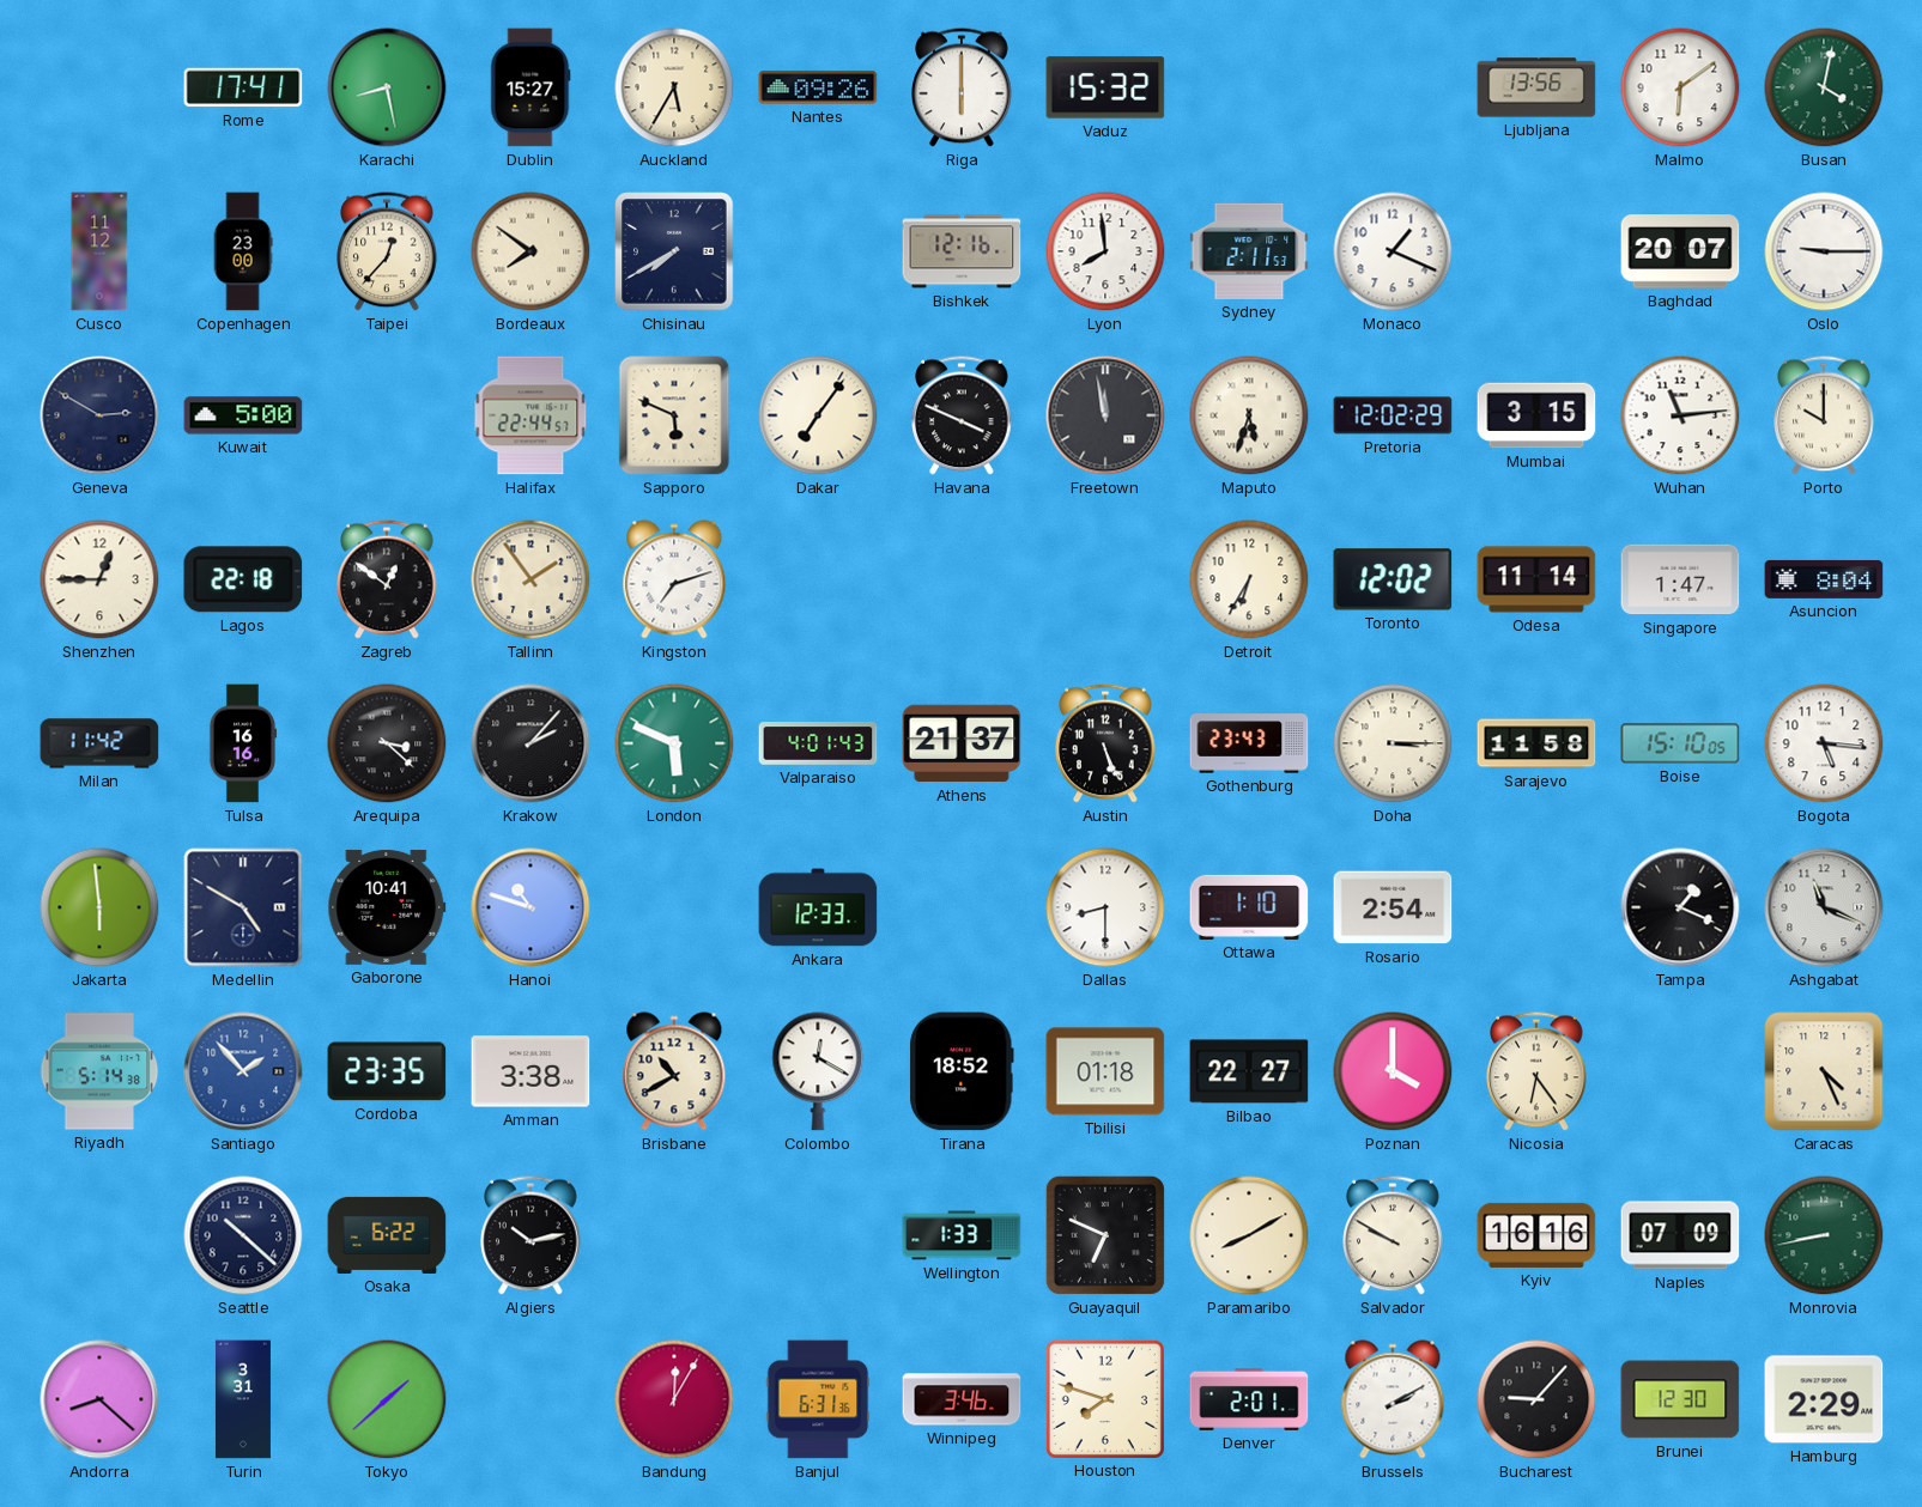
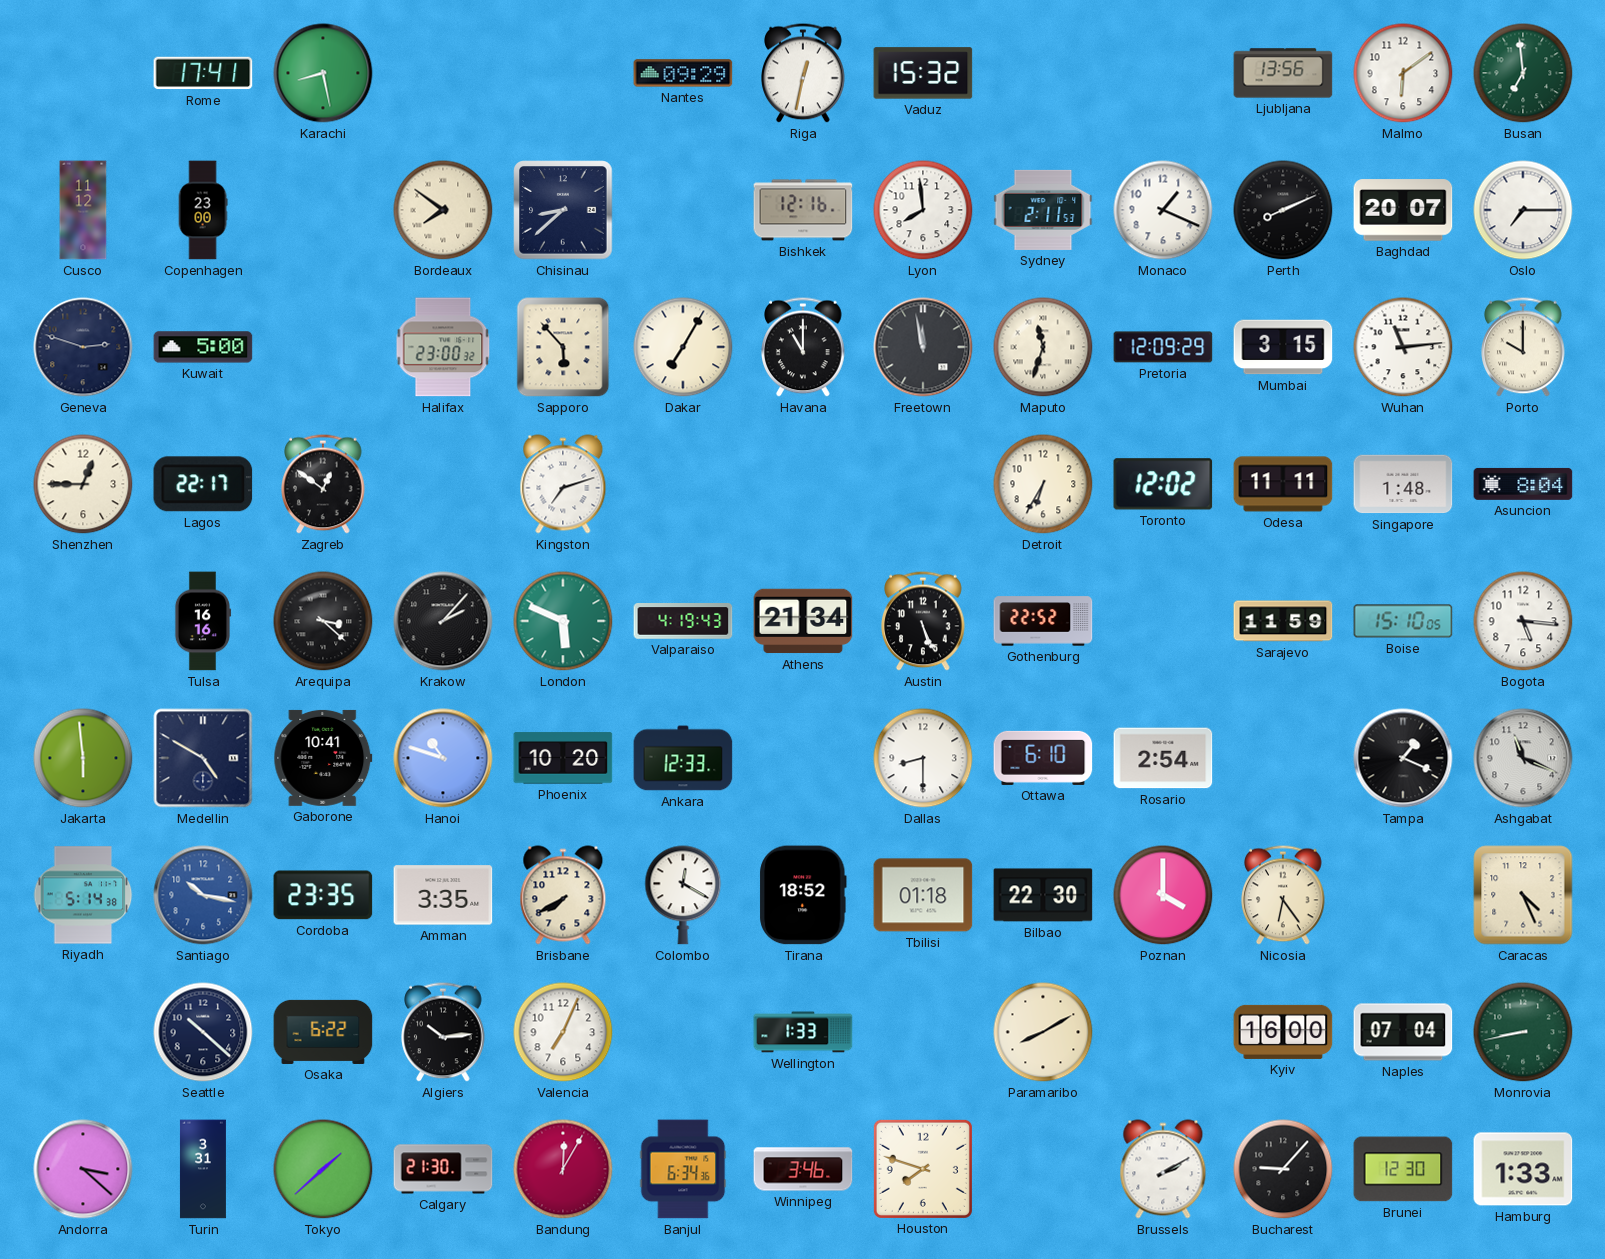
Dublin: 15:27 -> none (530, 87)
Auckland: 5:35 -> none (674, 87)
Nantes: 09:26 -> 09:29 (683, 73)
Riga: 6:00 -> 12:32 (803, 73)
Busan: 4:02 -> 6:59 (1523, 73)
Taipei: 12:37 -> none (387, 251)
Chisinau: 7:40 -> 8:38 (563, 210)
Perth: none -> 8:11 (1283, 210)
Oslo: 9:15 -> 7:15 (1523, 210)
Geneva: 2:50 -> 2:48 (83, 347)
Halifax: 22:44 -> 23:00 (443, 347)
Sapporo: 5:49 -> 5:53 (563, 347)
Dakar: 7:06 -> 7:05 (683, 347)
Havana: 3:49 -> 11:00 (803, 347)
Maputo: 5:33 -> 11:33 (1043, 347)
Pretoria: 12:02 -> 12:09 (1163, 347)
Lagos: 22:18 -> 22:17 (203, 484)
Tallinn: 1:54 -> none (530, 579)
Odesa: 11:14 -> 11:11 (1283, 484)
Singapore: 1:47 -> 1:48 (1403, 484)
Milan: 11:42 -> none (99, 743)
Valparaiso: 4:01 -> 4:19 (683, 621)
Athens: 21:37 -> 21:34 (803, 621)
Gothenburg: 23:43 -> 22:52 (1043, 621)
Doha: 3:15 -> none (1393, 743)
Sarajevo: 11:58 -> 11:59 (1283, 621)
Phoenix: none -> 10:20 (563, 758)
Ottawa: 1:10 -> 6:10 (1043, 758)
Santiago: 1:53 -> 10:17 (203, 895)
Amman: 3:38 -> 3:35 (443, 895)
Brisbane: 10:40 -> 7:40 (563, 895)
Bilbao: 22:27 -> 22:30 (1043, 895)
Algiers: 10:13 -> 10:14 (443, 1032)
Valencia: none -> 7:04 (563, 1032)
Guayaquil: 6:49 -> none (1105, 1235)
Salvador: 9:50 -> none (1393, 1235)
Kyiv: 16:16 -> 16:00 (1283, 1032)
Naples: 07:09 -> 07:04 (1403, 1032)
Andorra: 8:22 -> 3:22 (83, 1169)
Calgary: none -> 21:30 (443, 1169)
Banjul: 6:31 -> 6:34 (683, 1169)
Denver: 2:01 -> none (1249, 1399)
Hamburg: 2:29 -> 1:33 (1523, 1169)
